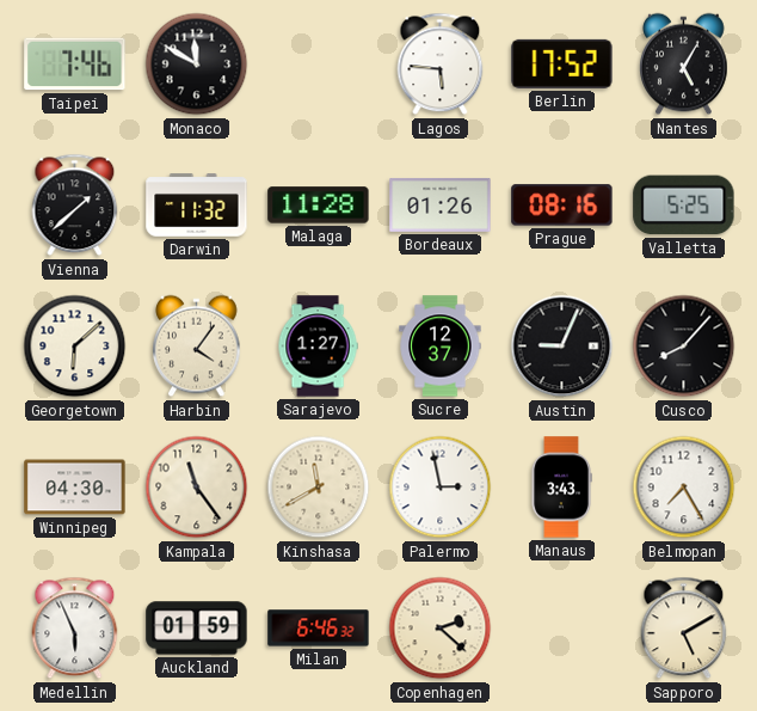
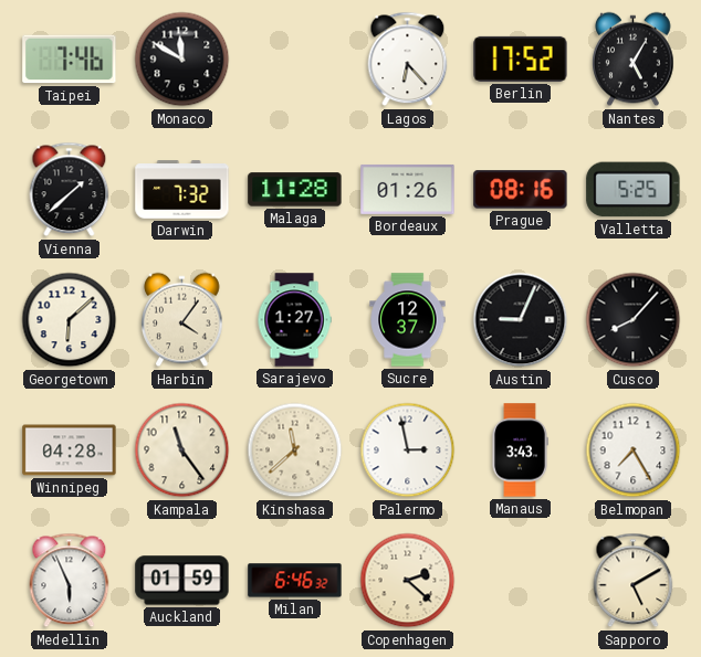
Lagos: 5:46 -> 6:23 (408, 60)
Darwin: 11:32 -> 7:32 (182, 190)
Winnipeg: 04:30 -> 04:28 (70, 451)
Kinshasa: 11:40 -> 11:38 (295, 451)
